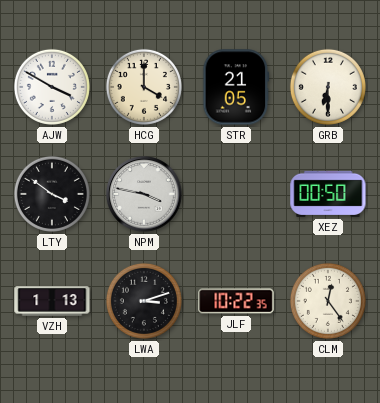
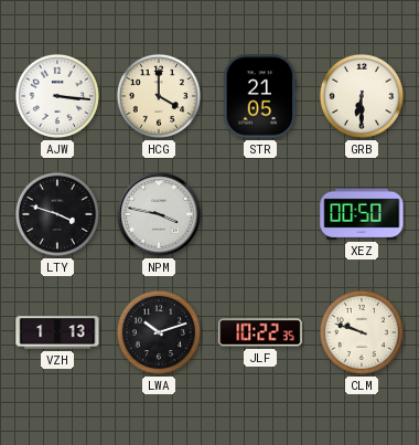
AJW: 3:50 -> 3:16 (57, 96)
LTY: 3:51 -> 3:48 (57, 214)
LWA: 3:12 -> 10:12 (159, 332)
CLM: 12:24 -> 9:48 (362, 332)
